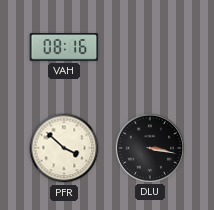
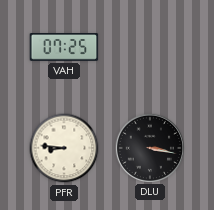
VAH: 08:16 -> 07:25 (64, 48)
PFR: 3:52 -> 8:46 (64, 148)
